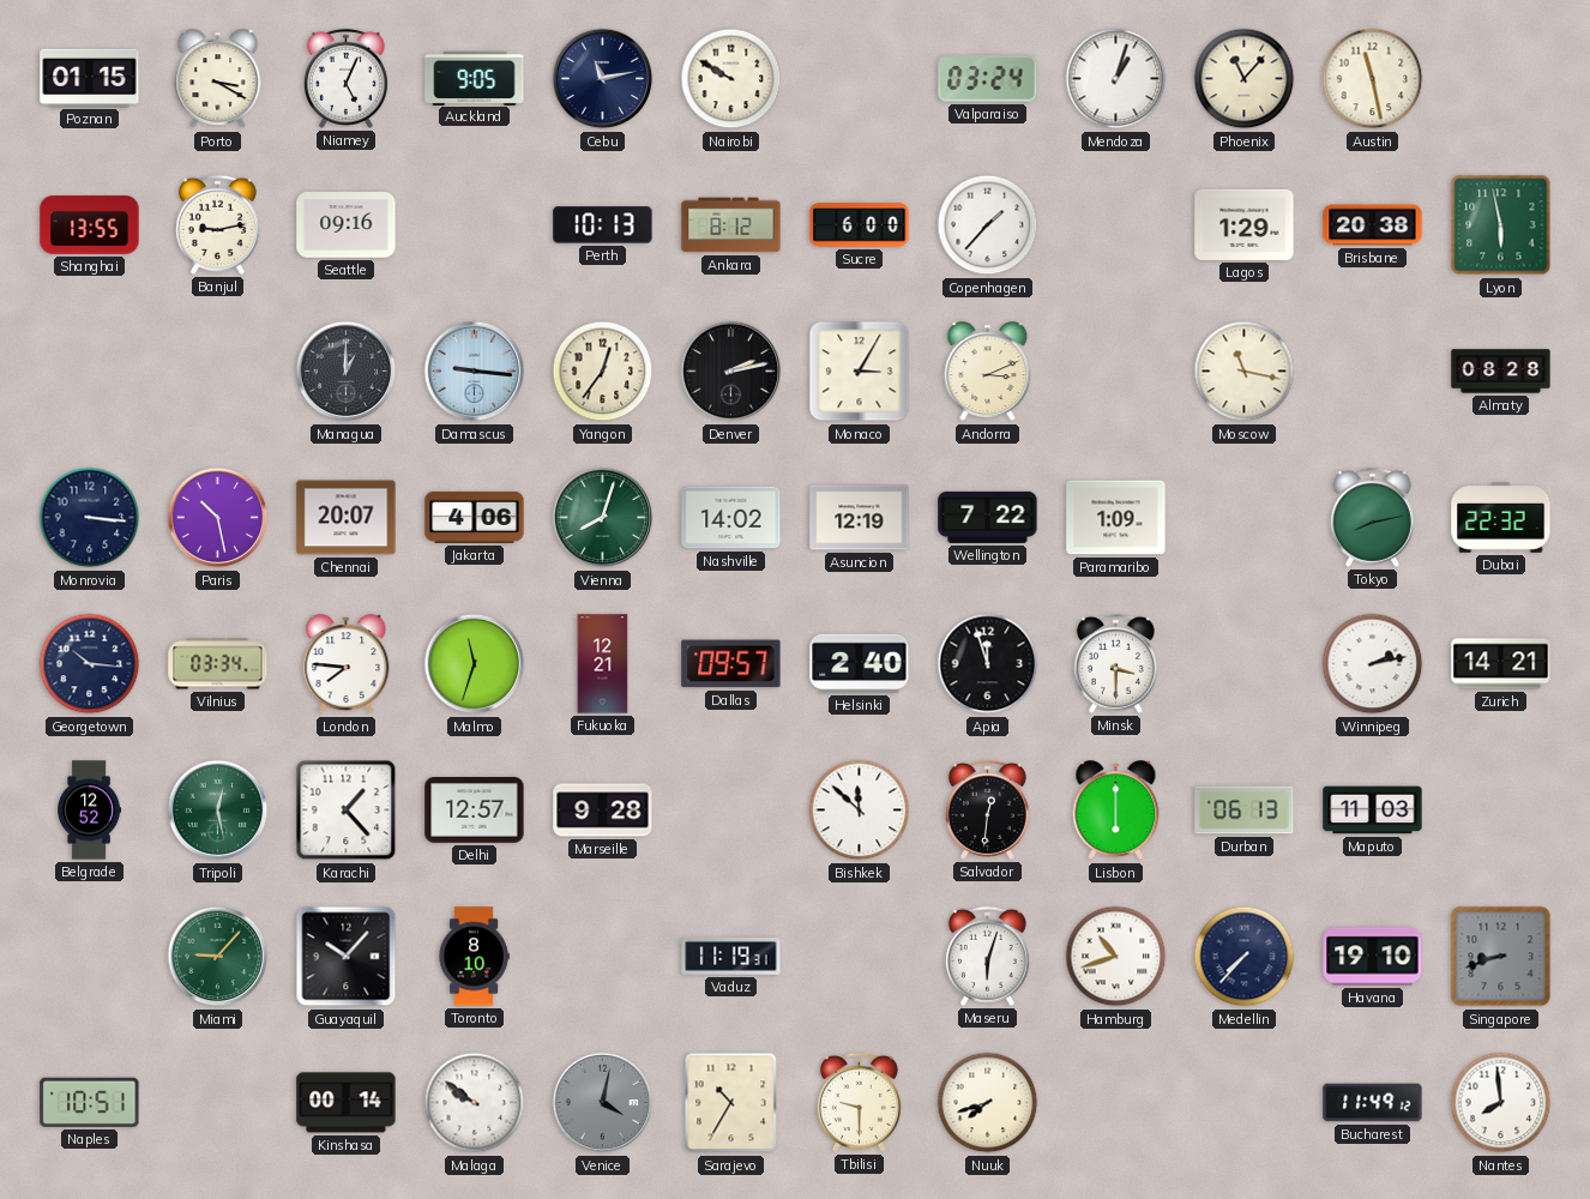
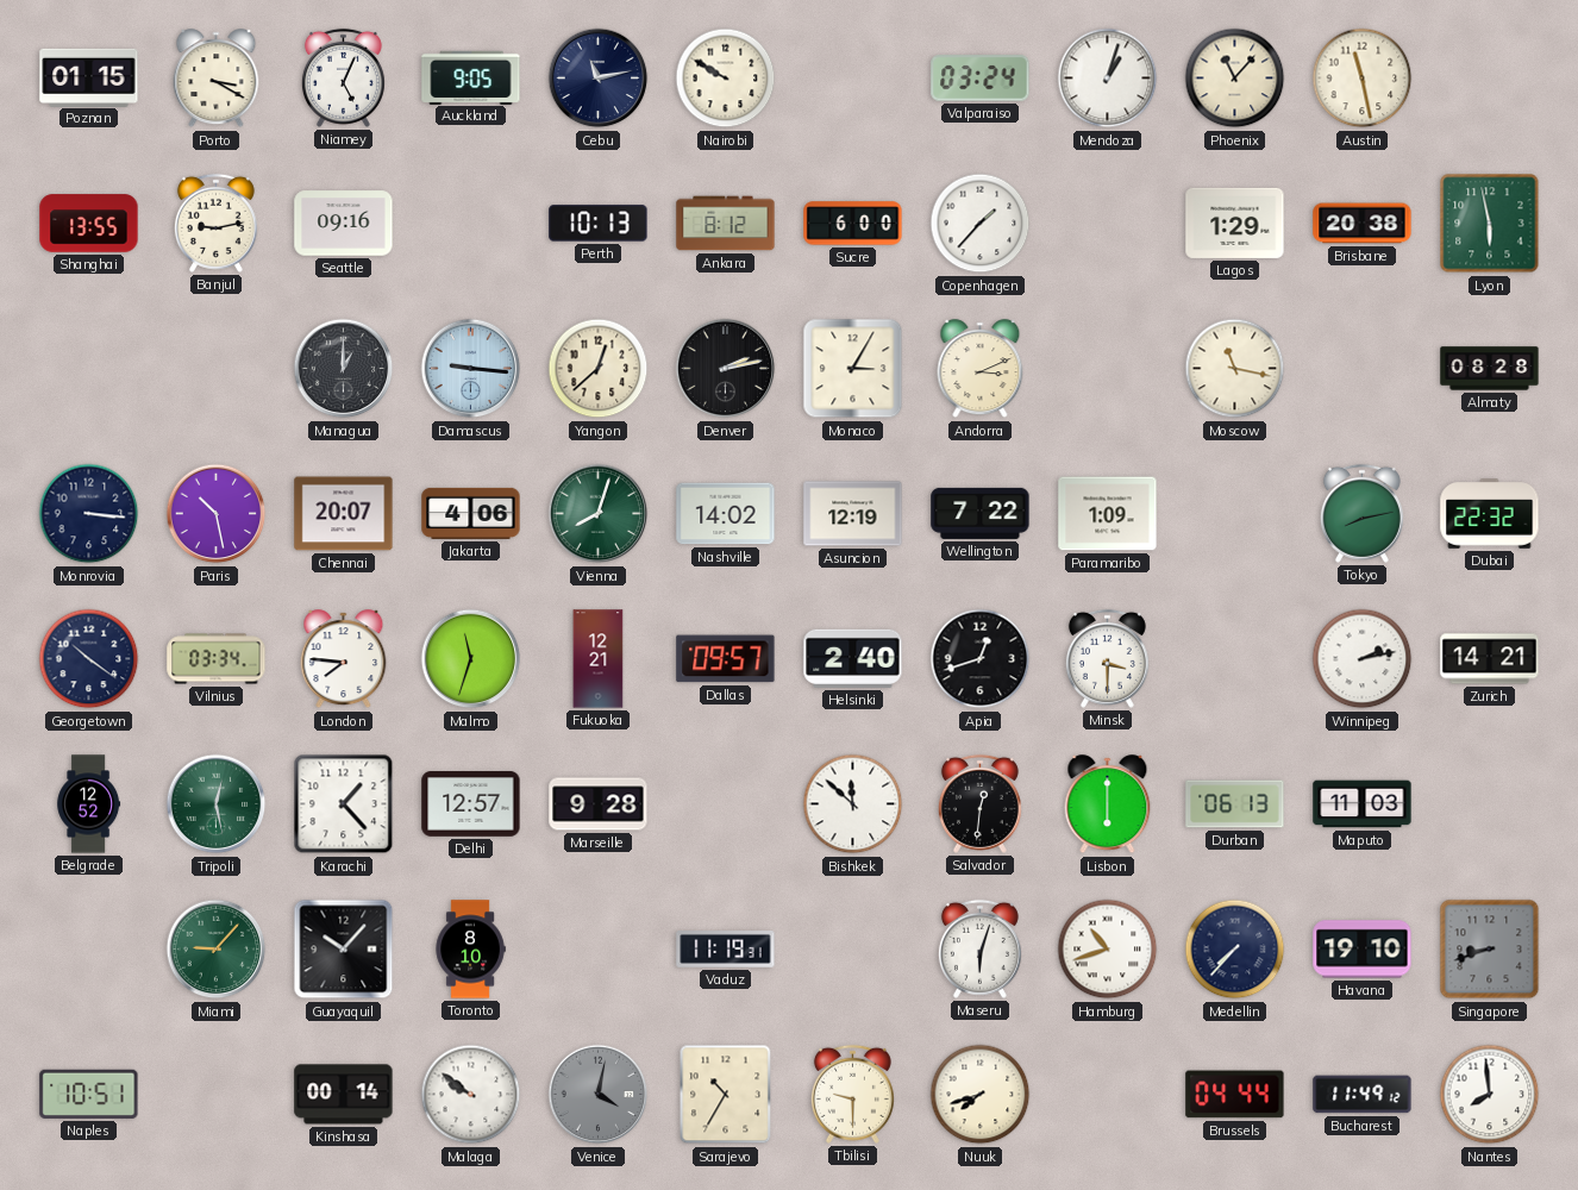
Yangon: 12:36 -> 12:38 (599, 369)
Georgetown: 10:16 -> 10:21 (89, 659)
Apia: 11:57 -> 12:42 (981, 659)
Brussels: none -> 04:44 (1235, 1095)
